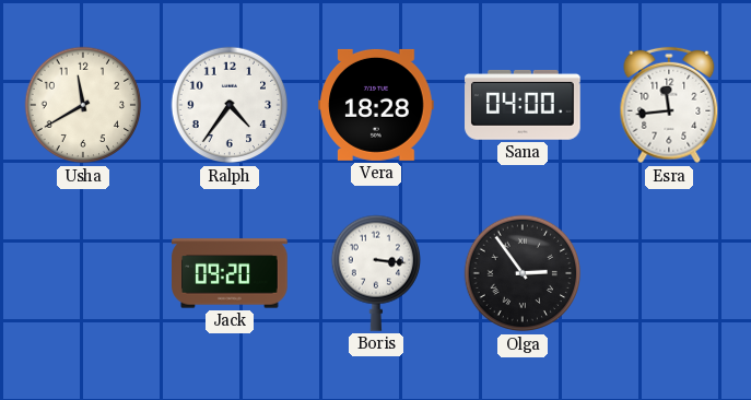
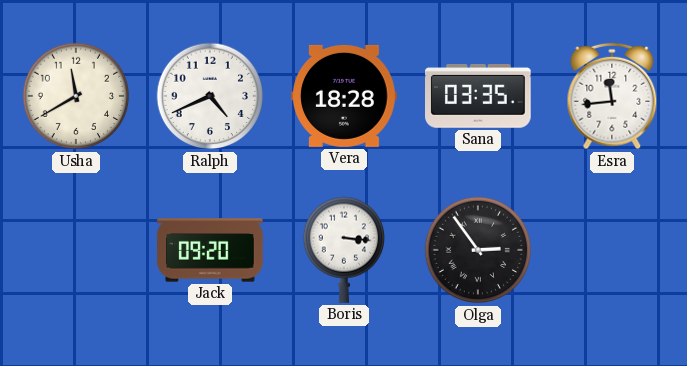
Ralph: 4:36 -> 4:41 (210, 96)
Sana: 04:00 -> 03:35 (478, 96)
